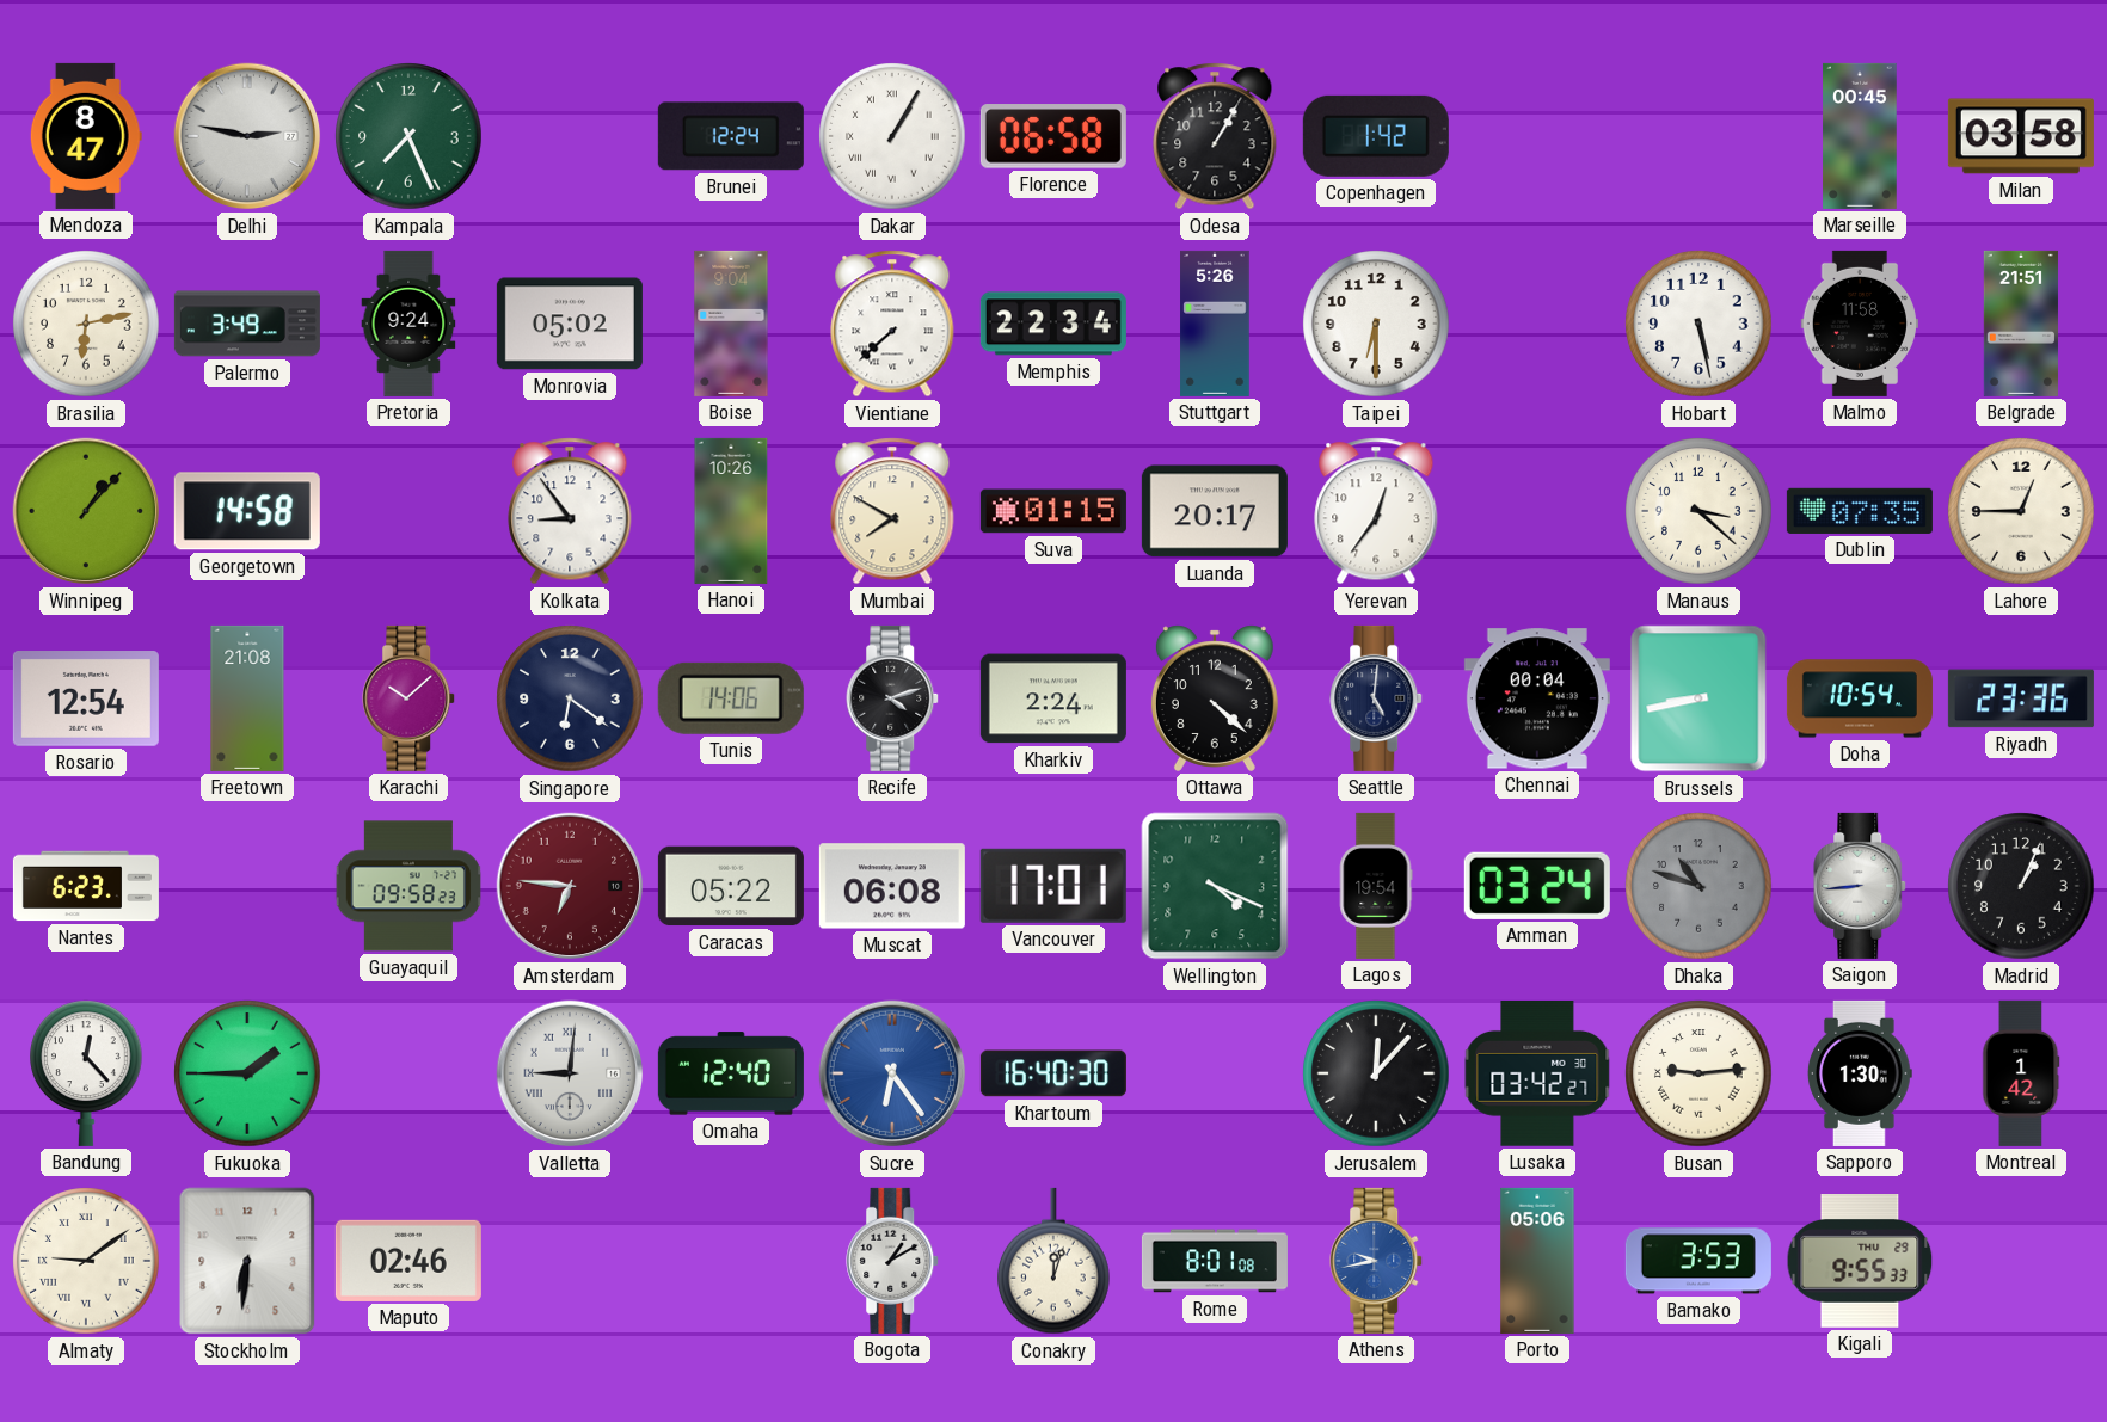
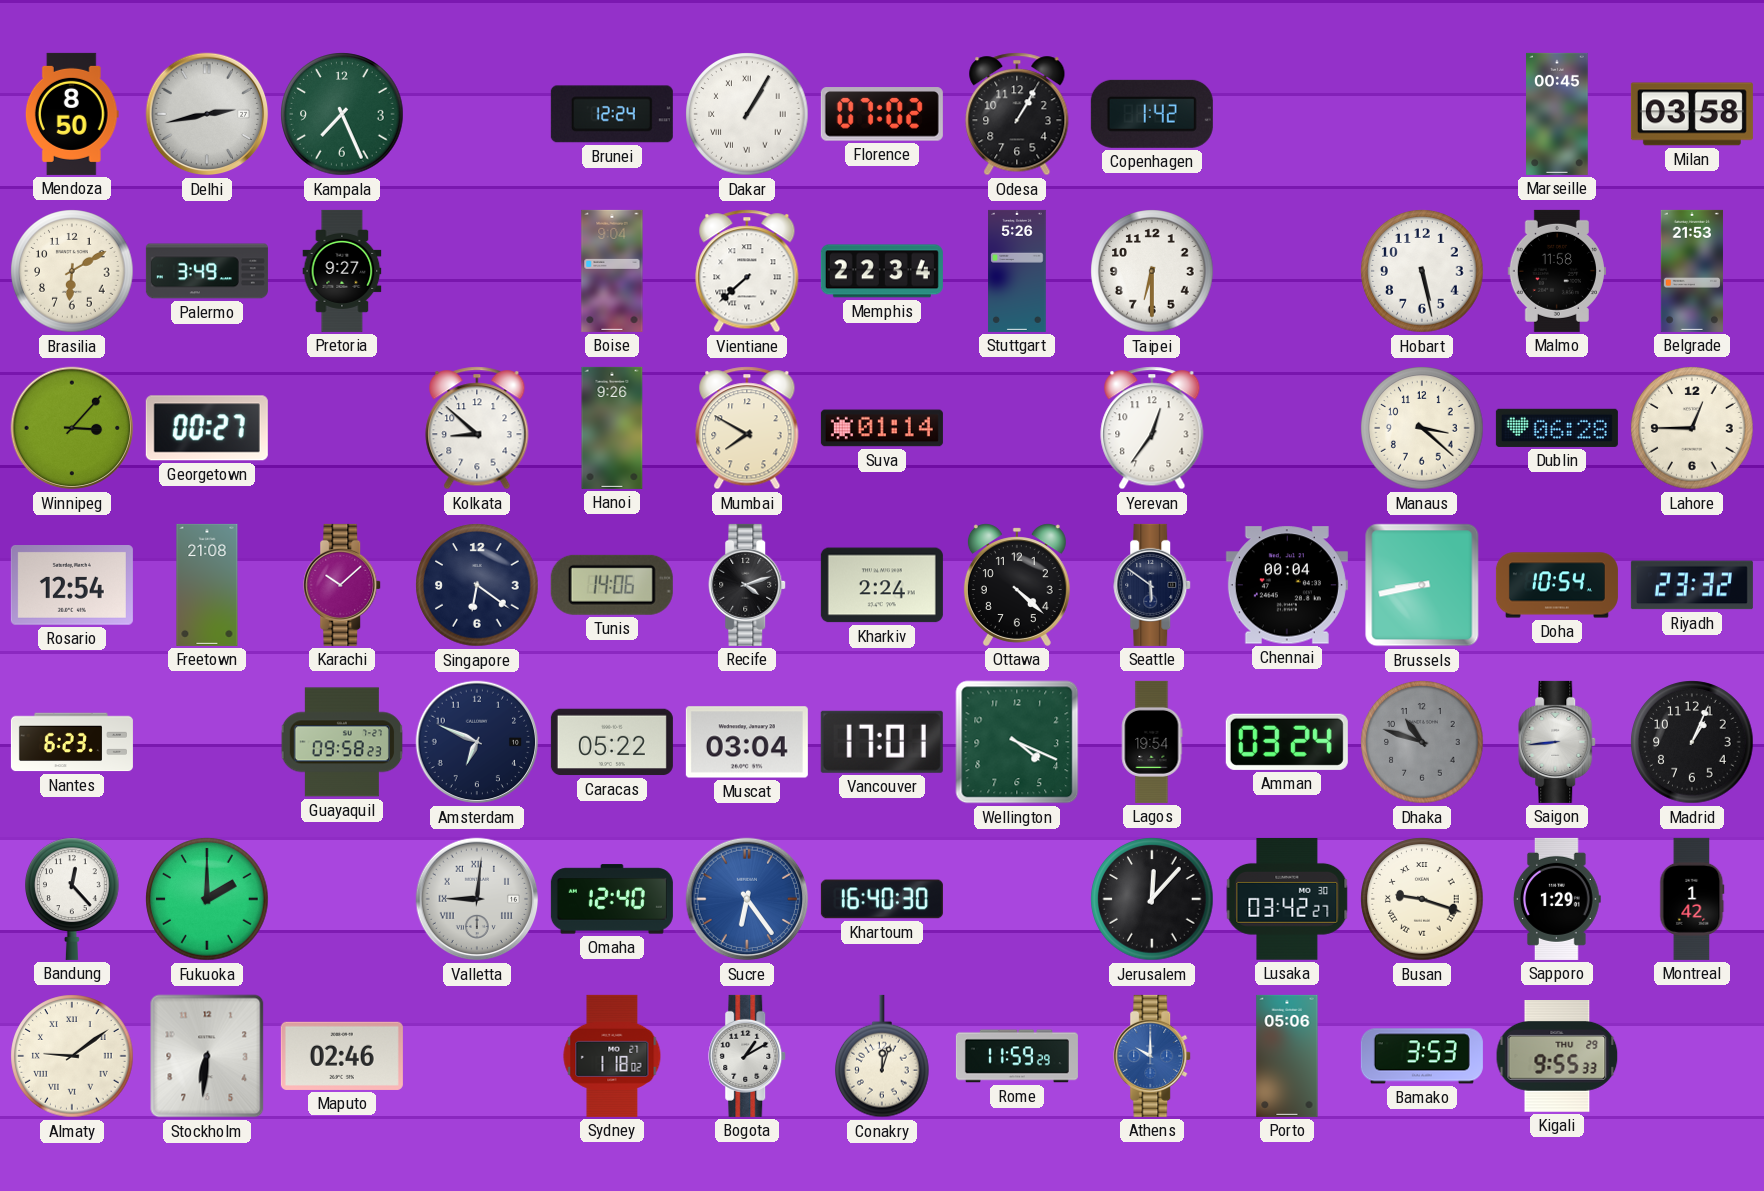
Mendoza: 8:47 -> 8:50 (72, 114)
Delhi: 2:47 -> 2:43 (207, 114)
Florence: 06:58 -> 07:02 (882, 114)
Brasilia: 6:13 -> 6:10 (72, 271)
Pretoria: 9:24 -> 9:27 (342, 271)
Monrovia: 05:02 -> none (570, 324)
Belgrade: 21:51 -> 21:53 (1692, 271)
Winnipeg: 1:07 -> 3:07 (72, 428)
Georgetown: 14:58 -> 00:27 (207, 428)
Kolkata: 8:54 -> 8:52 (477, 428)
Hanoi: 10:26 -> 9:26 (612, 428)
Suva: 01:15 -> 01:14 (882, 428)
Luanda: 20:17 -> none (1215, 511)
Dublin: 07:35 -> 06:28 (1557, 428)
Seattle: 5:01 -> 5:51 (1153, 585)
Riyadh: 23:36 -> 23:32 (1692, 585)
Amsterdam: 6:46 -> 6:49 (477, 742)
Amsterdam dial: burgundy -> navy (477, 742)
Muscat: 06:08 -> 03:04 (747, 742)
Fukuoka: 1:45 -> 2:00 (207, 899)
Busan: 9:14 -> 9:18 (1422, 899)
Sapporo: 1:30 -> 1:29 (1557, 899)
Sydney: none -> 1:18 (612, 1056)
Rome: 8:01 -> 11:59 (1017, 1056)
Athens: 9:43 -> 10:00 (1153, 1056)
